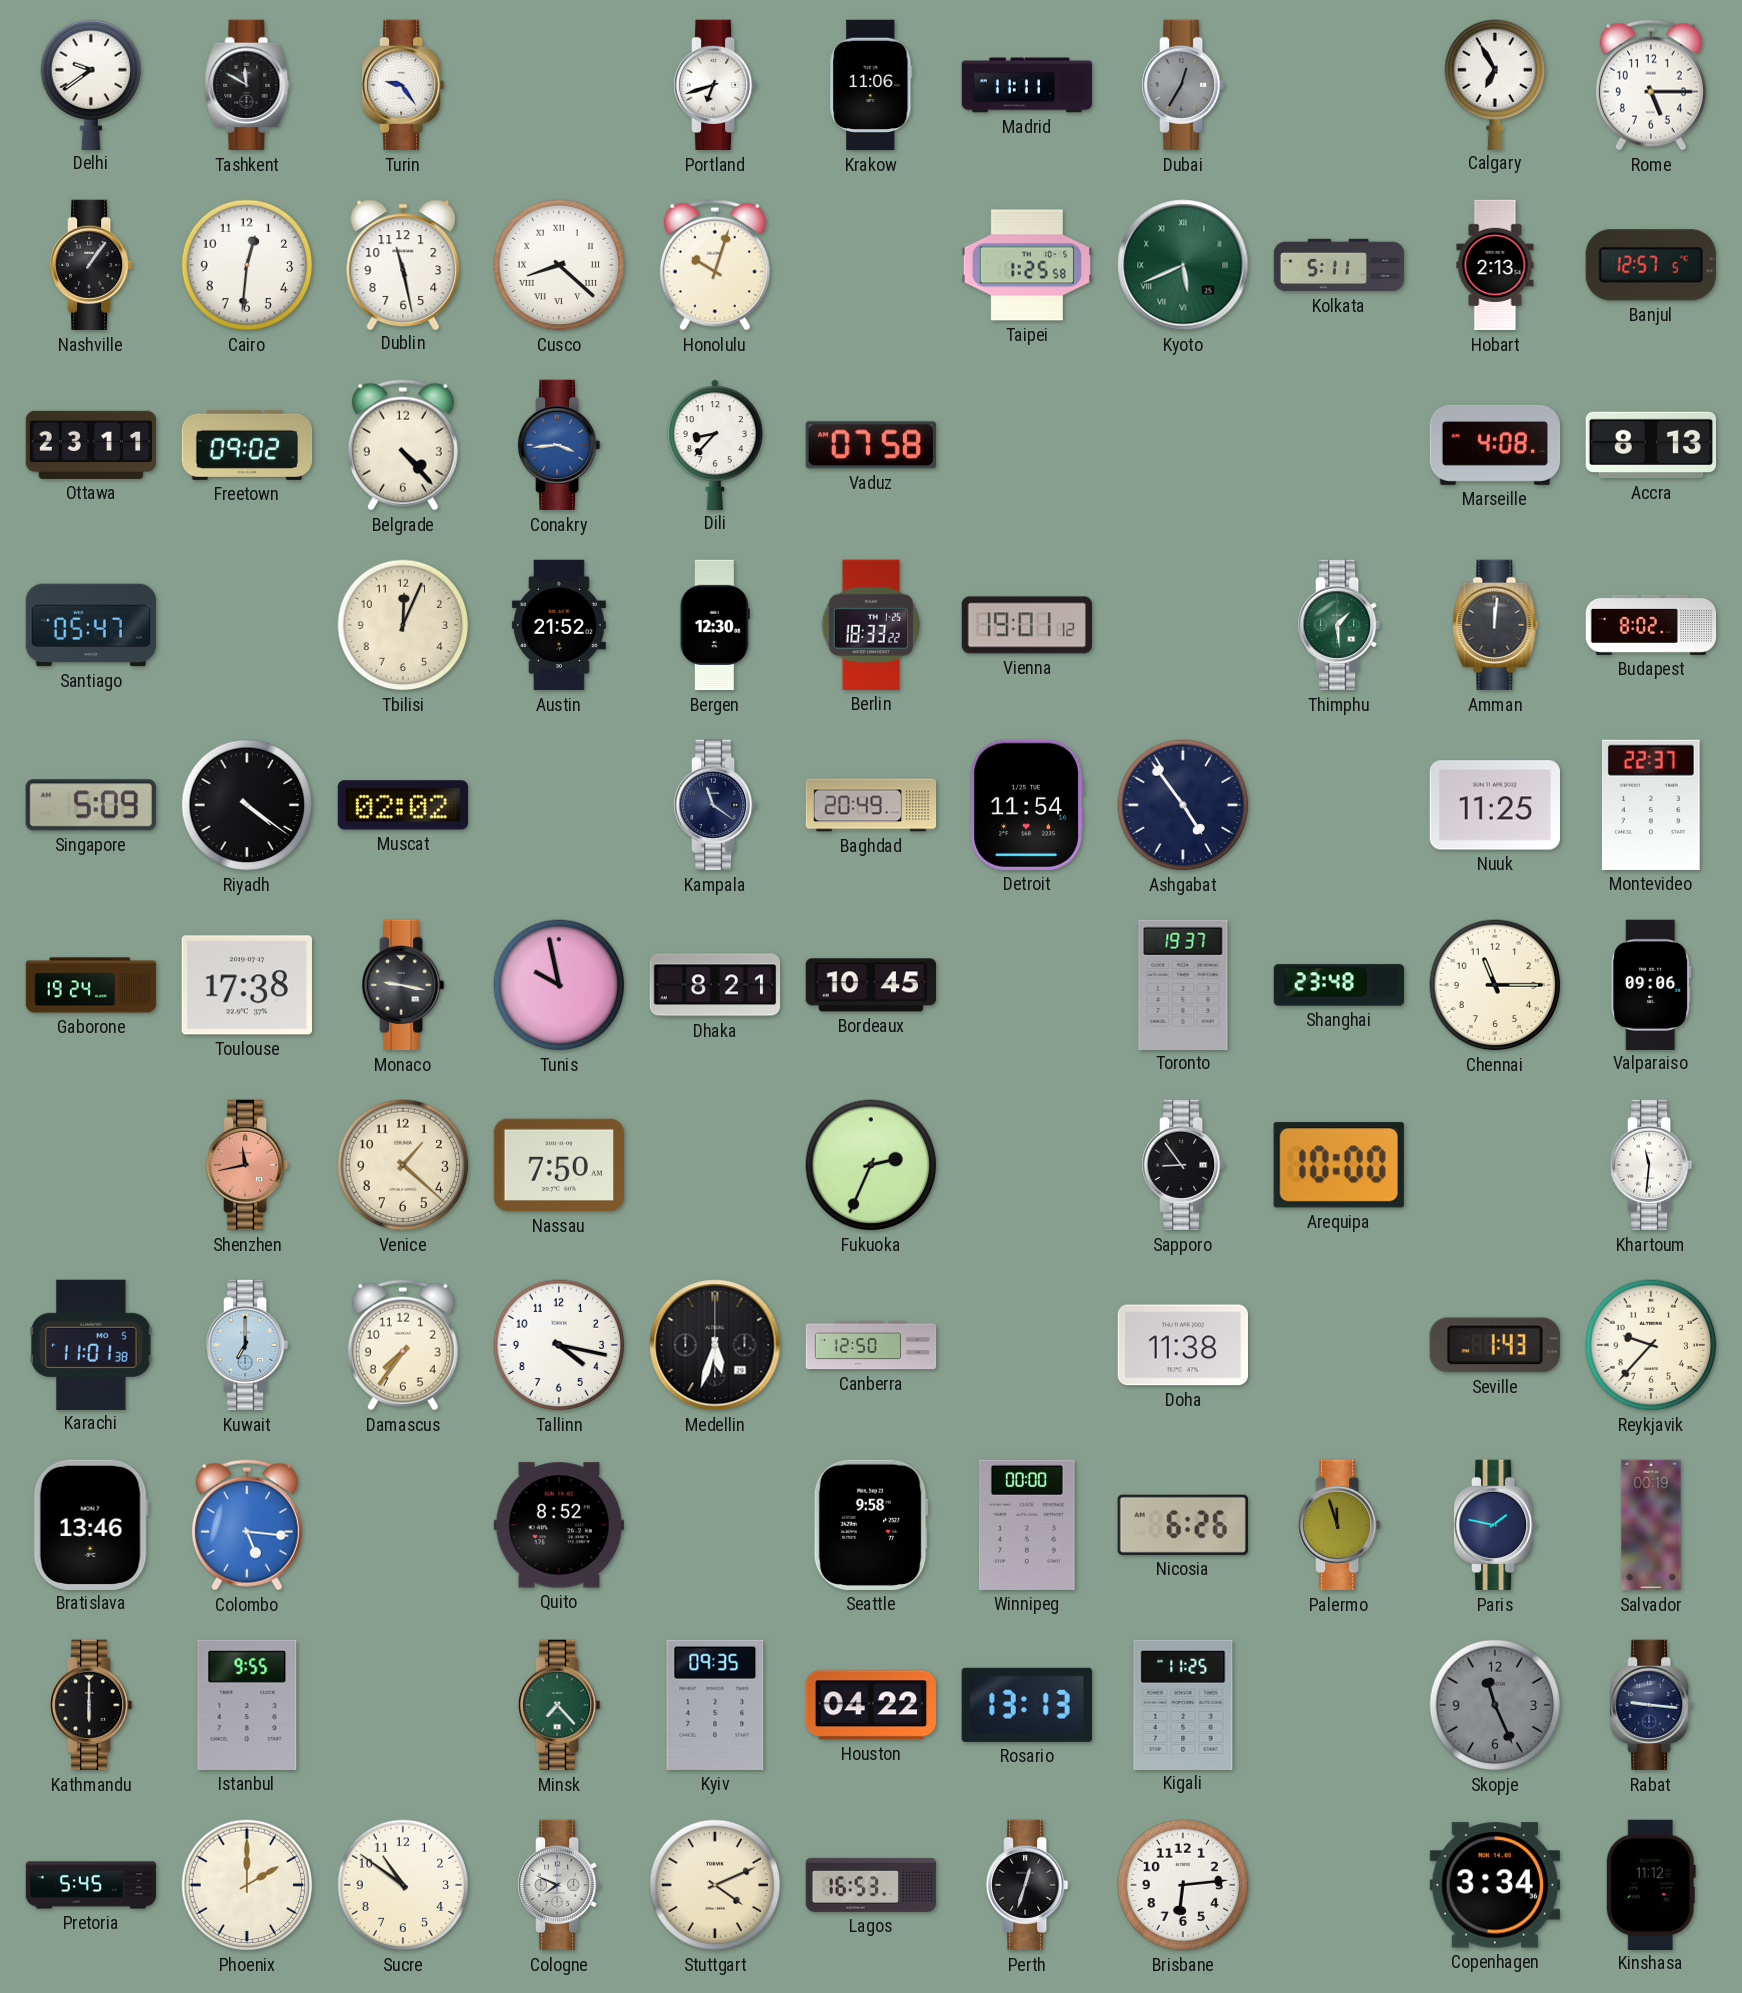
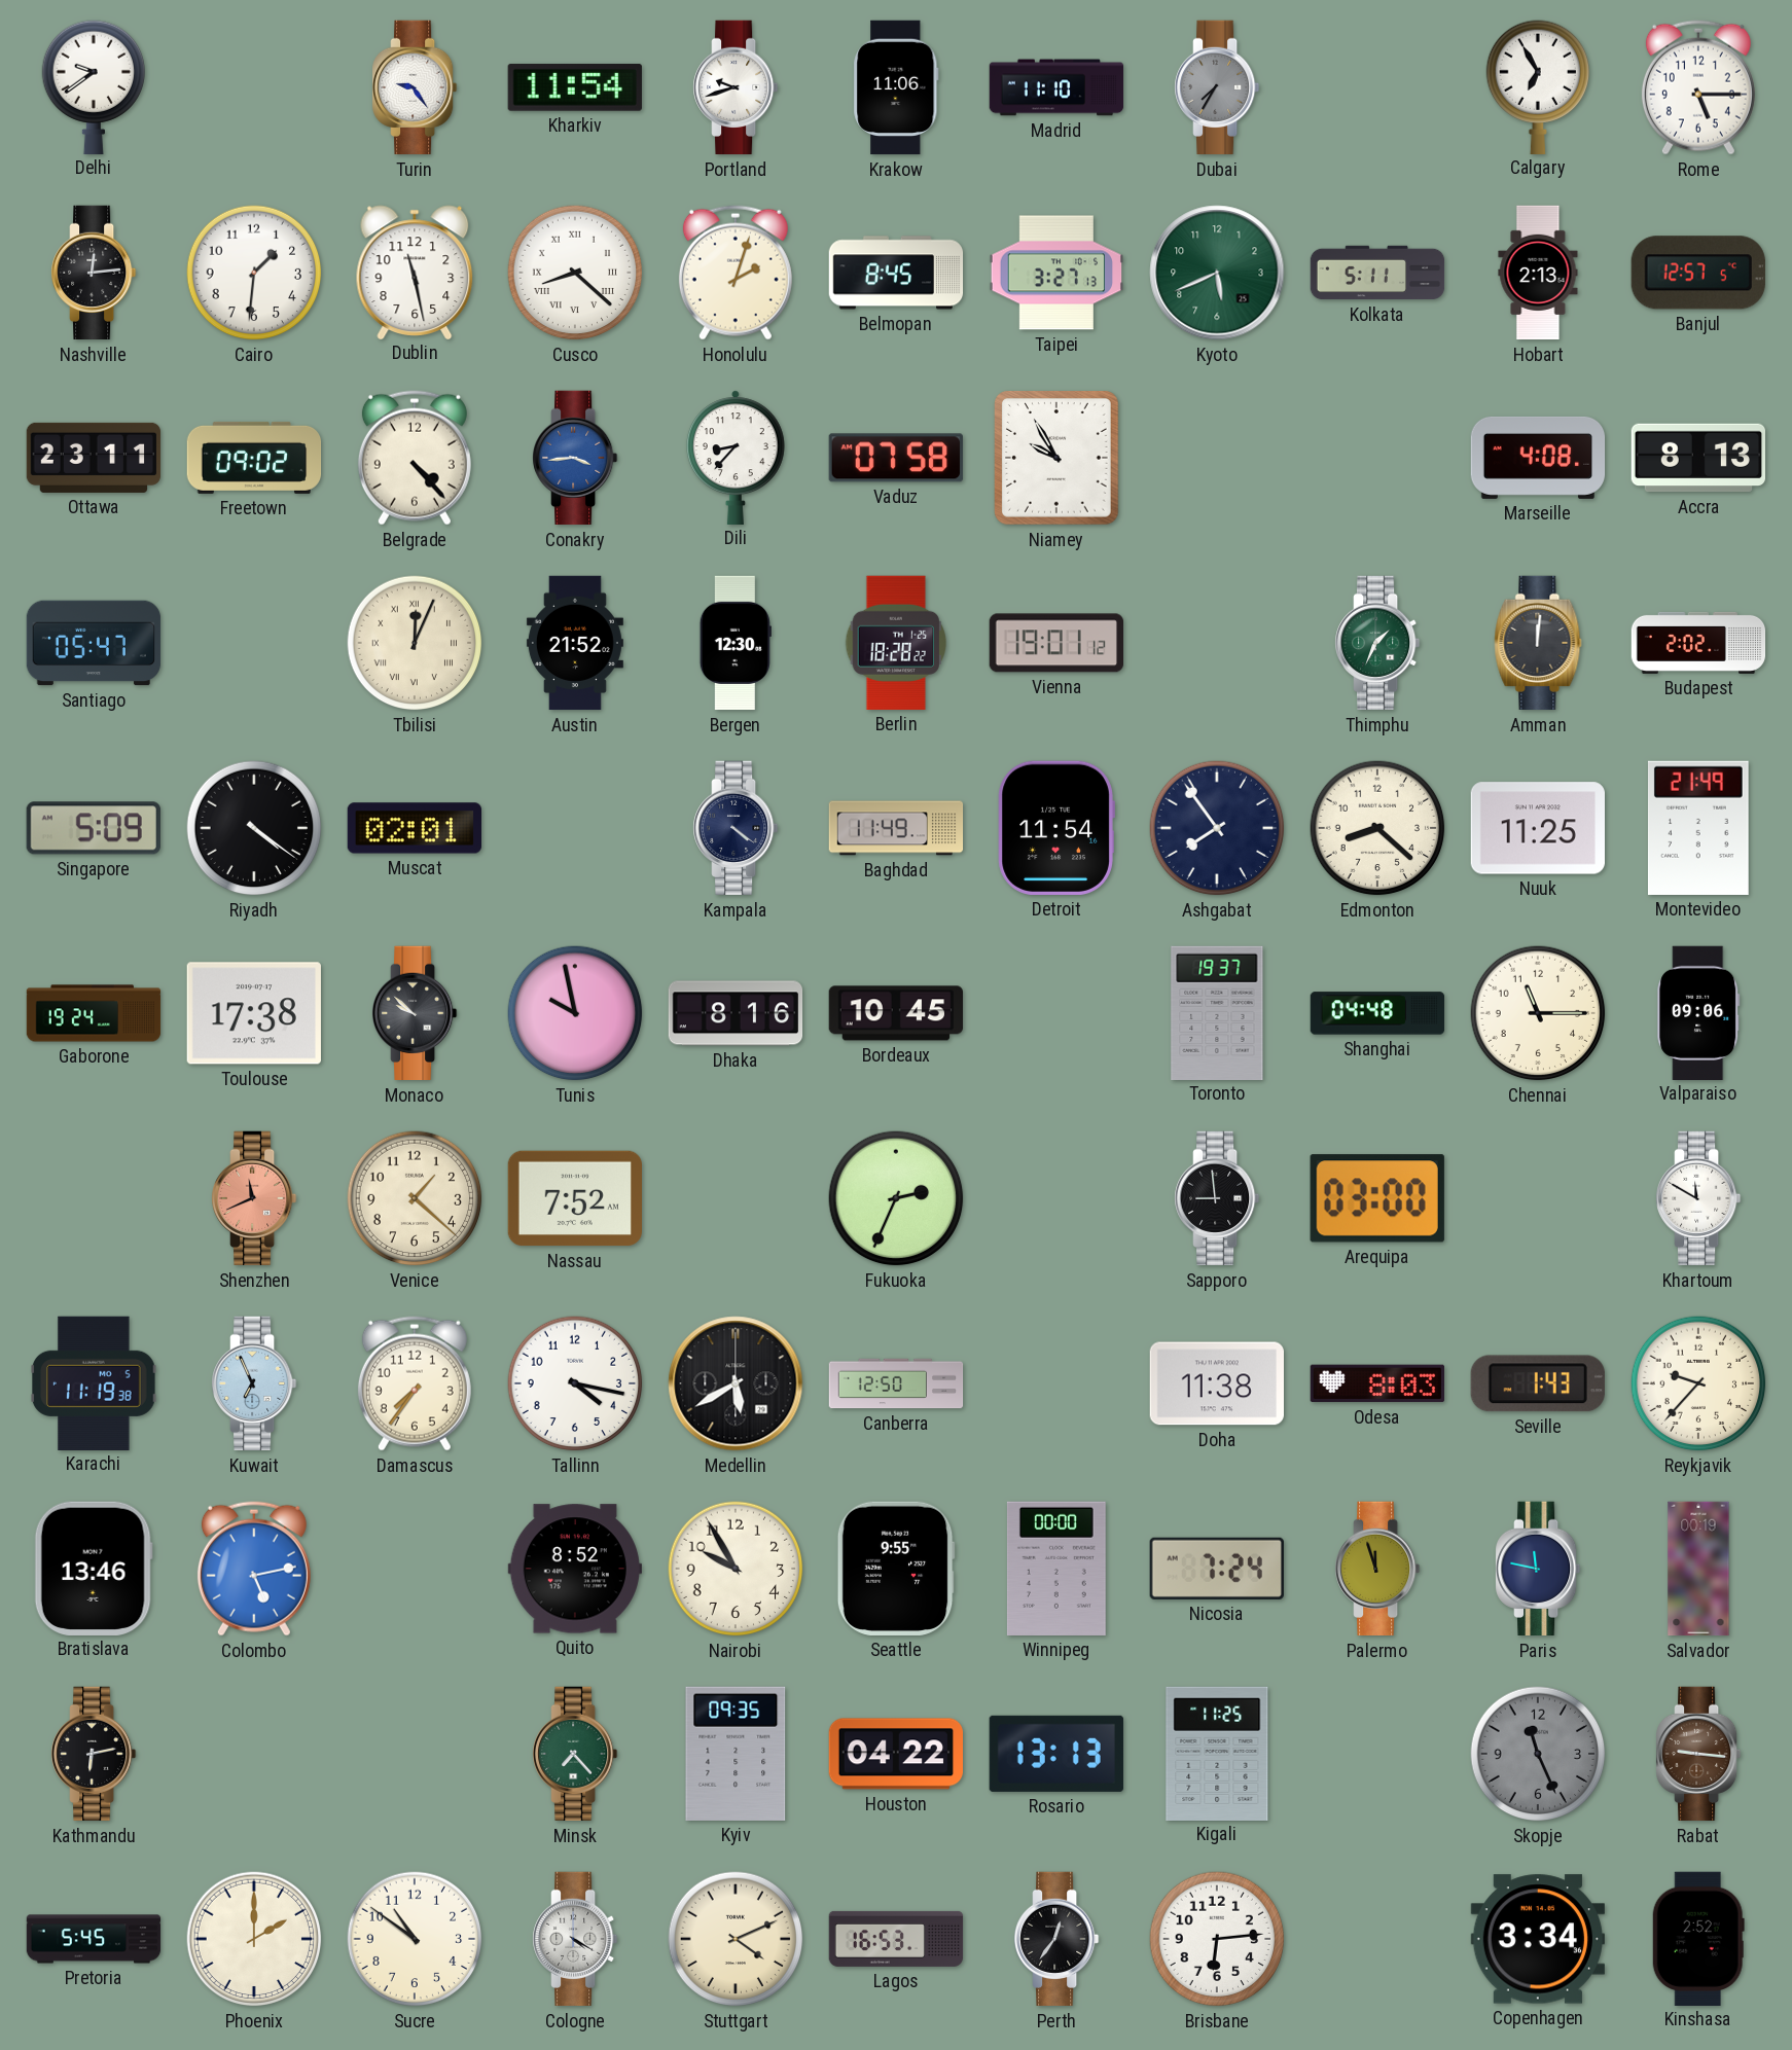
Tashkent: 11:50 -> none (247, 85)
Kharkiv: none -> 11:54 (575, 87)
Portland: 6:42 -> 9:42 (737, 87)
Madrid: 11:11 -> 11:10 (1056, 87)
Dubai: 12:35 -> 7:35 (1218, 87)
Nashville: 1:06 -> 12:14 (95, 273)
Cairo: 12:31 -> 1:31 (254, 273)
Honolulu: 10:03 -> 2:03 (736, 273)
Belmopan: none -> 8:45 (896, 273)
Taipei: 1:25 -> 3:27 (1056, 273)
Kyoto numerals: Roman -> Arabic (1217, 273)
Niamey: none -> 9:55 (1058, 458)
Tbilisi numerals: Arabic -> Roman (415, 643)
Berlin: 18:33 -> 18:28 (895, 643)
Thimphu: 1:29 -> 1:34 (1378, 643)
Budapest: 8:02 -> 2:02 (1698, 643)
Muscat: 02:02 -> 02:01 (414, 828)
Kampala: 11:21 -> 4:21 (737, 828)
Baghdad: 20:49 -> 11:49 (896, 828)
Ashgabat: 4:54 -> 7:54 (1217, 828)
Edmonton: none -> 8:22 (1377, 828)
Montevideo: 22:37 -> 21:49 (1698, 828)
Monaco: 9:17 -> 9:52 (416, 1013)
Dhaka: 8:21 -> 8:16 (736, 1013)
Shanghai: 23:48 -> 04:48 (1377, 1013)
Shenzhen: 11:43 -> 11:41 (255, 1198)
Nassau: 7:50 -> 7:52 (574, 1198)
Sapporo: 8:54 -> 8:59 (1218, 1198)
Arequipa: 10:00 -> 03:00 (1377, 1198)
Khartoum: 11:31 -> 11:50 (1699, 1198)
Karachi: 11:01 -> 11:19 (94, 1382)
Kuwait: 7:00 -> 6:56 (255, 1383)
Medellin: 5:33 -> 5:40 (736, 1383)
Odesa: none -> 8:03 (1376, 1383)
Colombo: 5:16 -> 5:13 (254, 1569)
Nairobi: none -> 9:55 (736, 1569)
Seattle: 9:58 -> 9:55 (896, 1569)
Nicosia: 6:26 -> 7:24 (1217, 1569)
Paris: 1:47 -> 11:47 (1539, 1569)
Kathmandu: 6:00 -> 6:13 (95, 1754)
Istanbul: 9:55 -> none (247, 1705)
Rabat dial: navy -> brown (1699, 1754)
Cologne: 7:49 -> 4:20 (576, 1939)
Perth: 12:33 -> 12:36 (1058, 1939)
Kinshasa: 11:12 -> 2:52 (1698, 1938)
